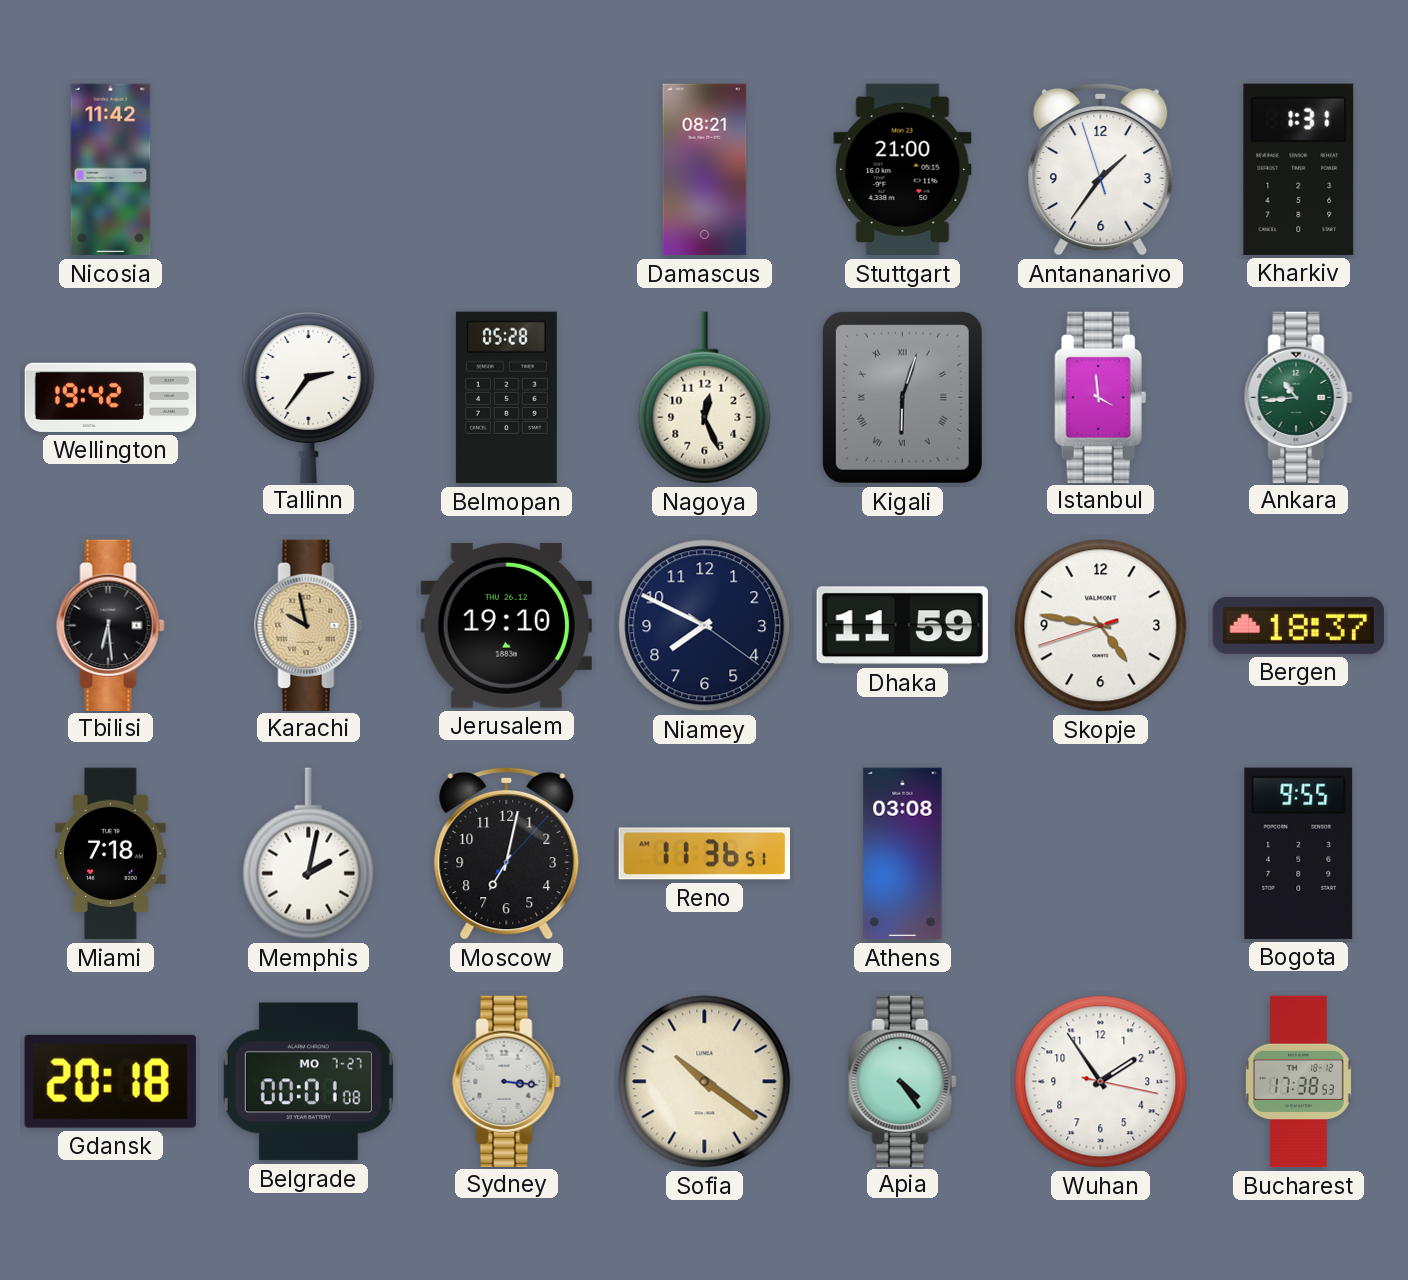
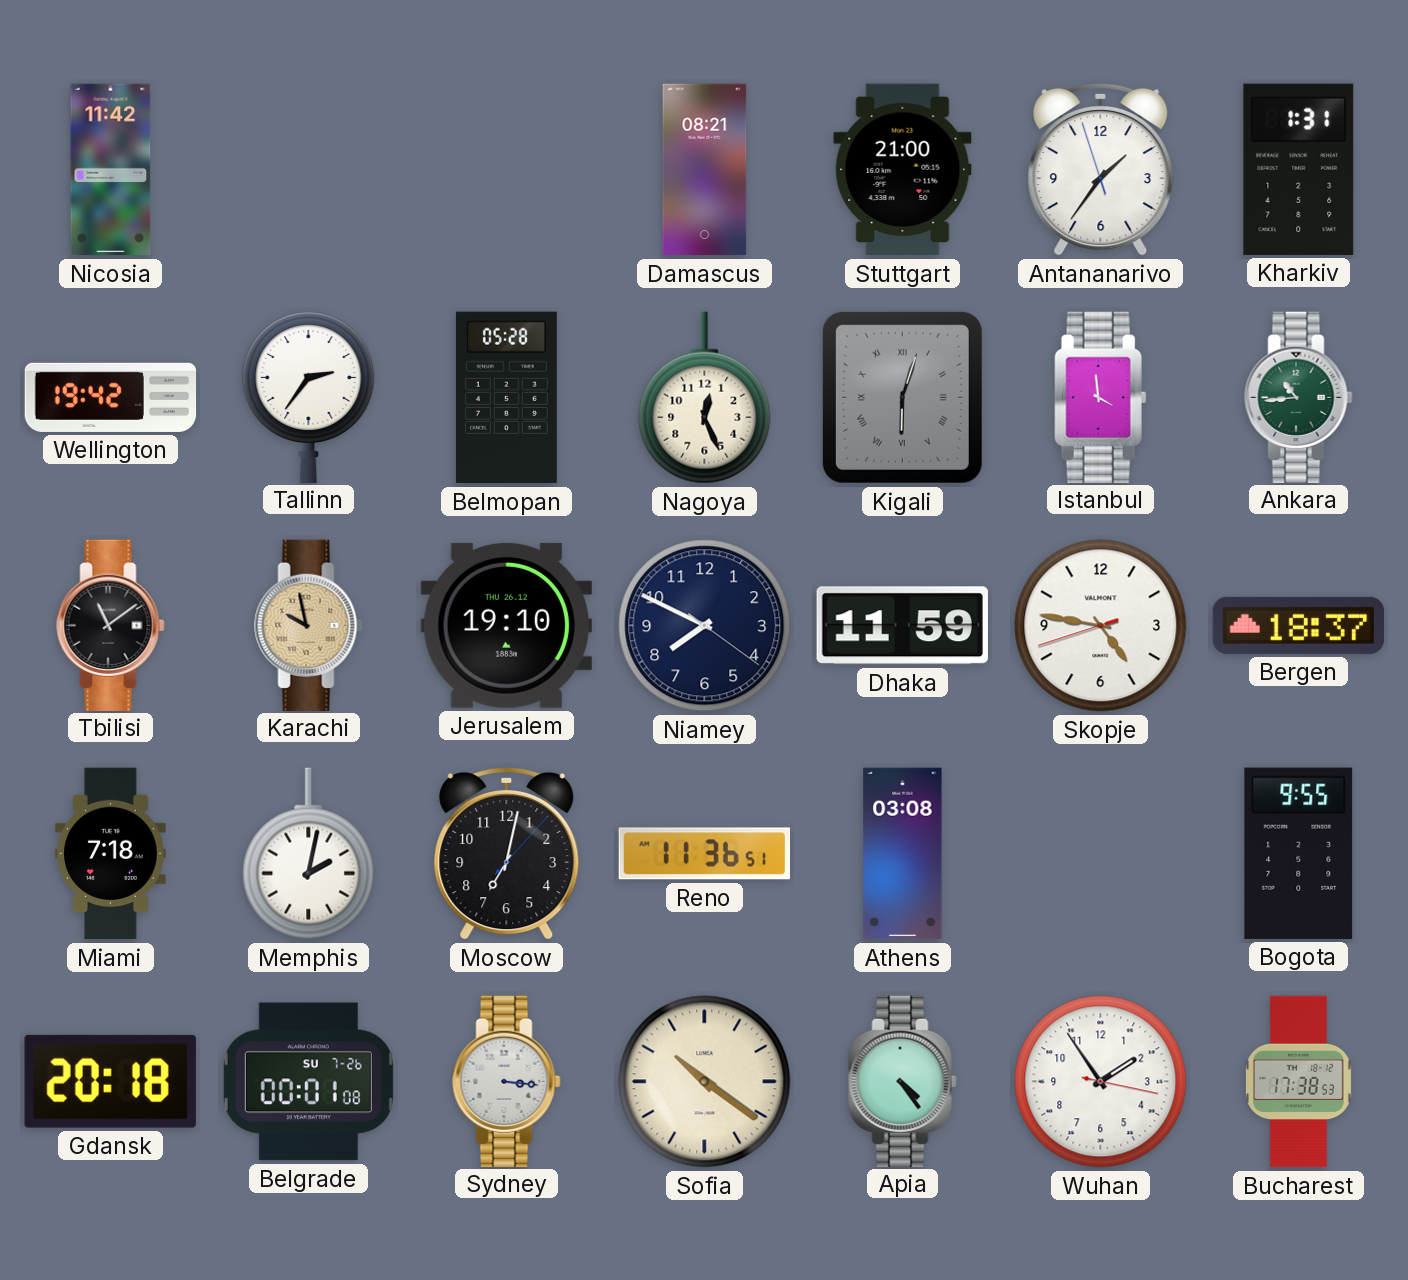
Tbilisi: 6:29 -> 11:09 (111, 625)
Belgrade date: MO 7-27 -> SU 7-26 (308, 1082)
